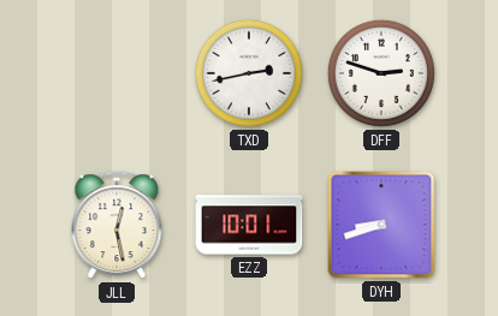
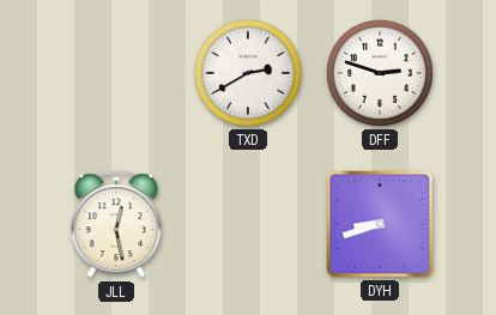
TXD: 2:43 -> 2:40 (248, 73)
EZZ: 10:01 -> none (249, 225)
